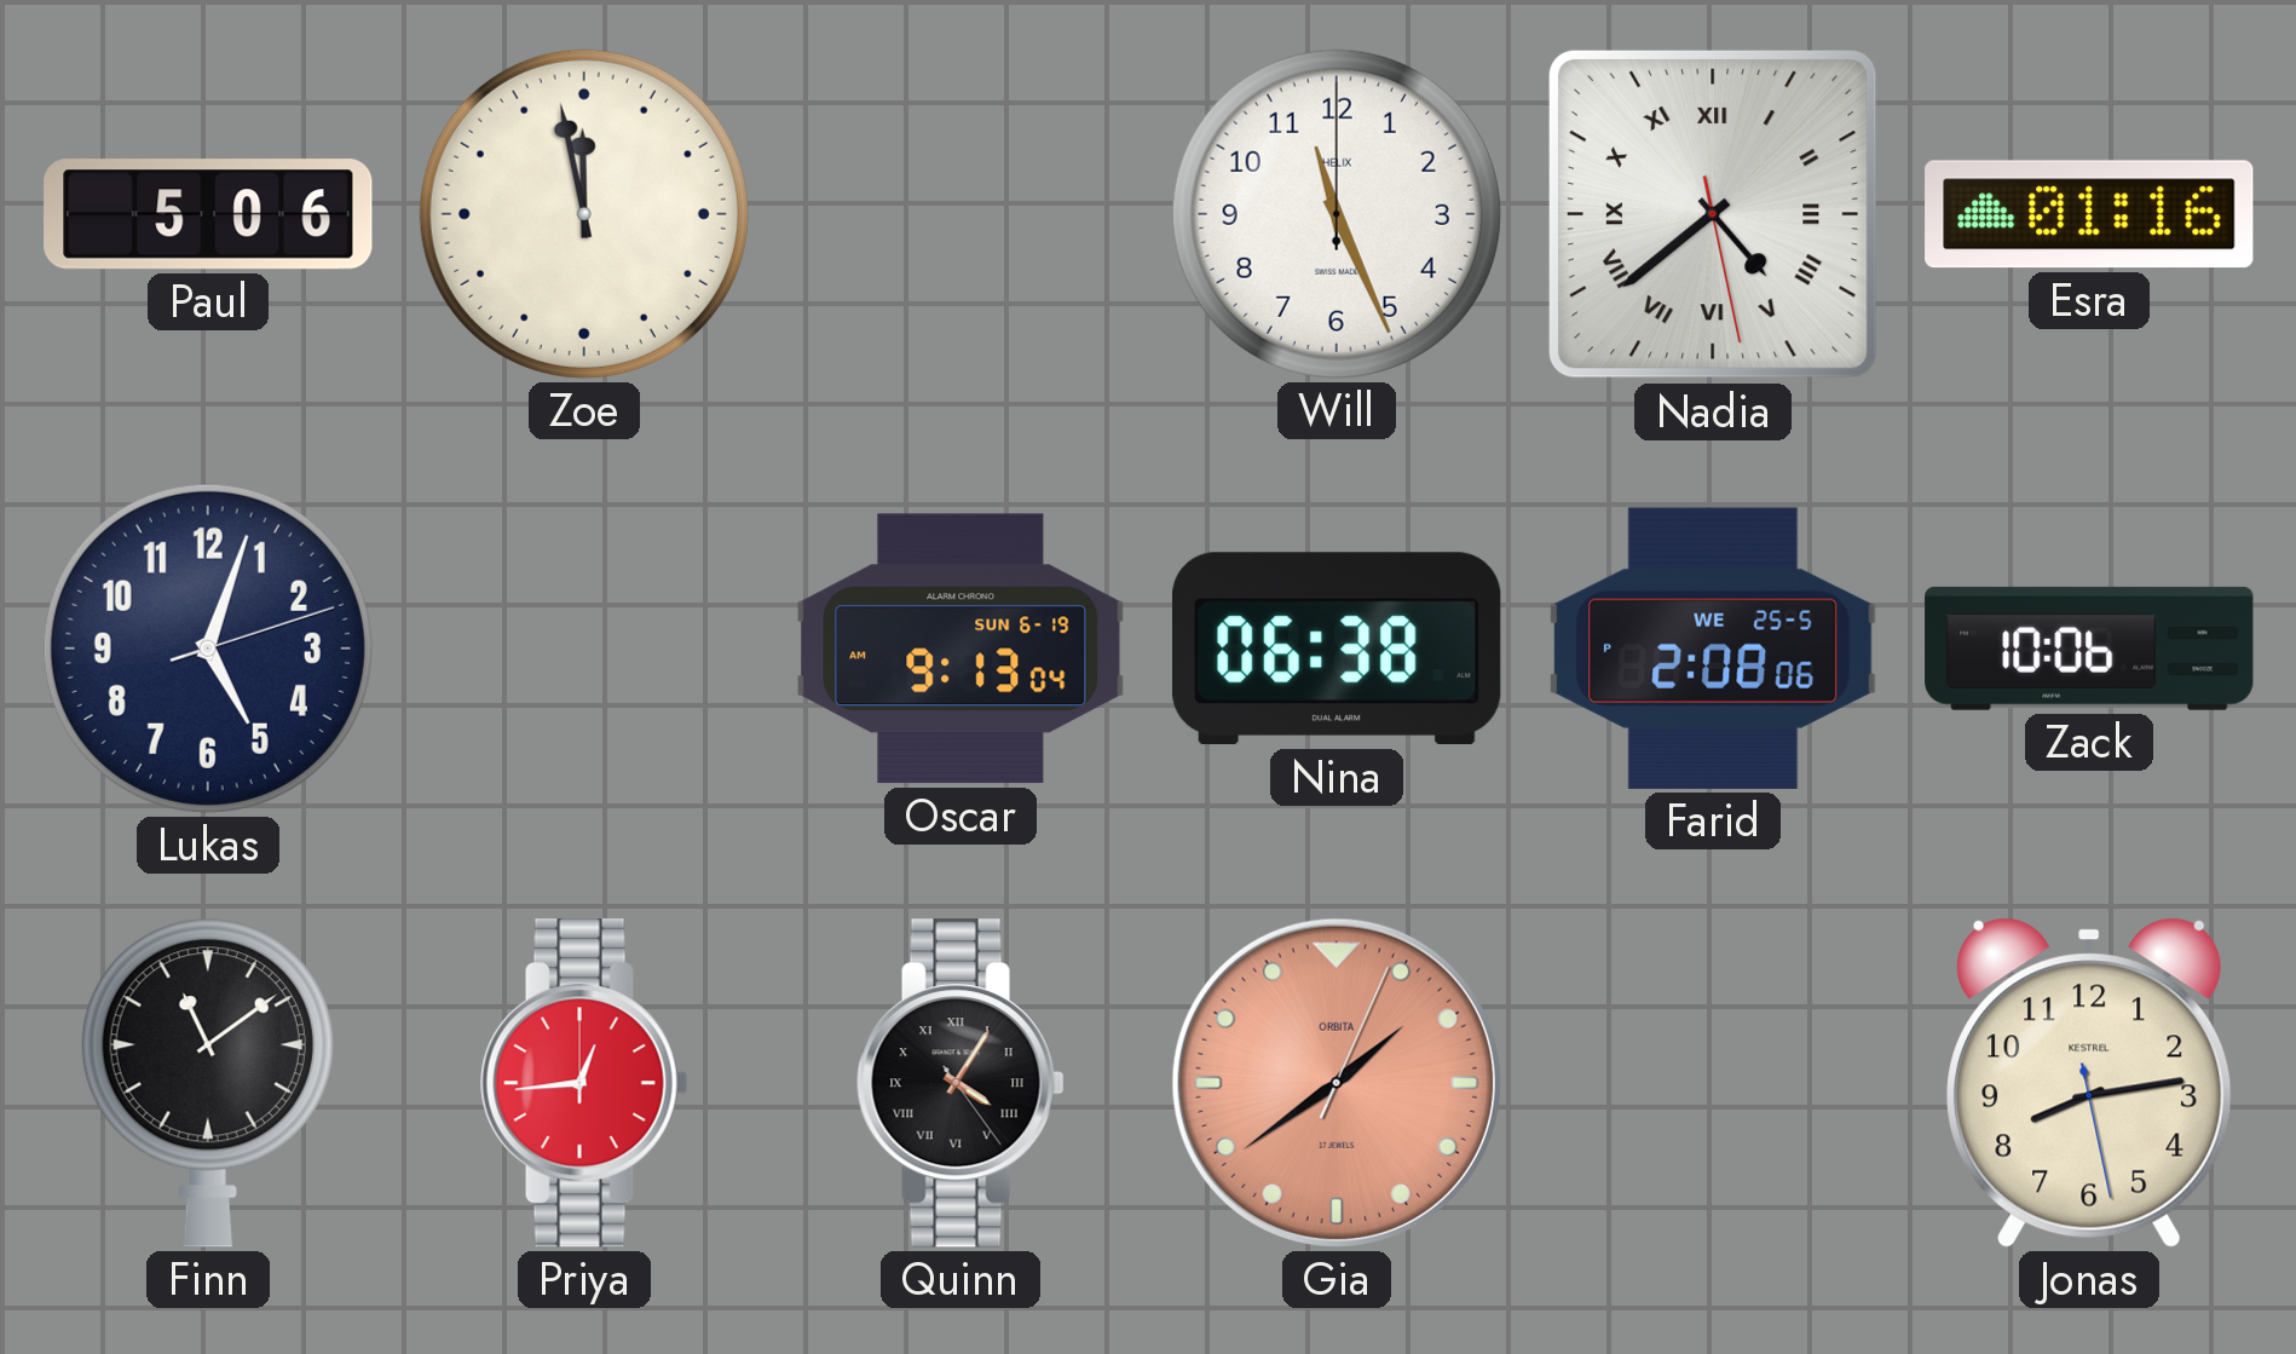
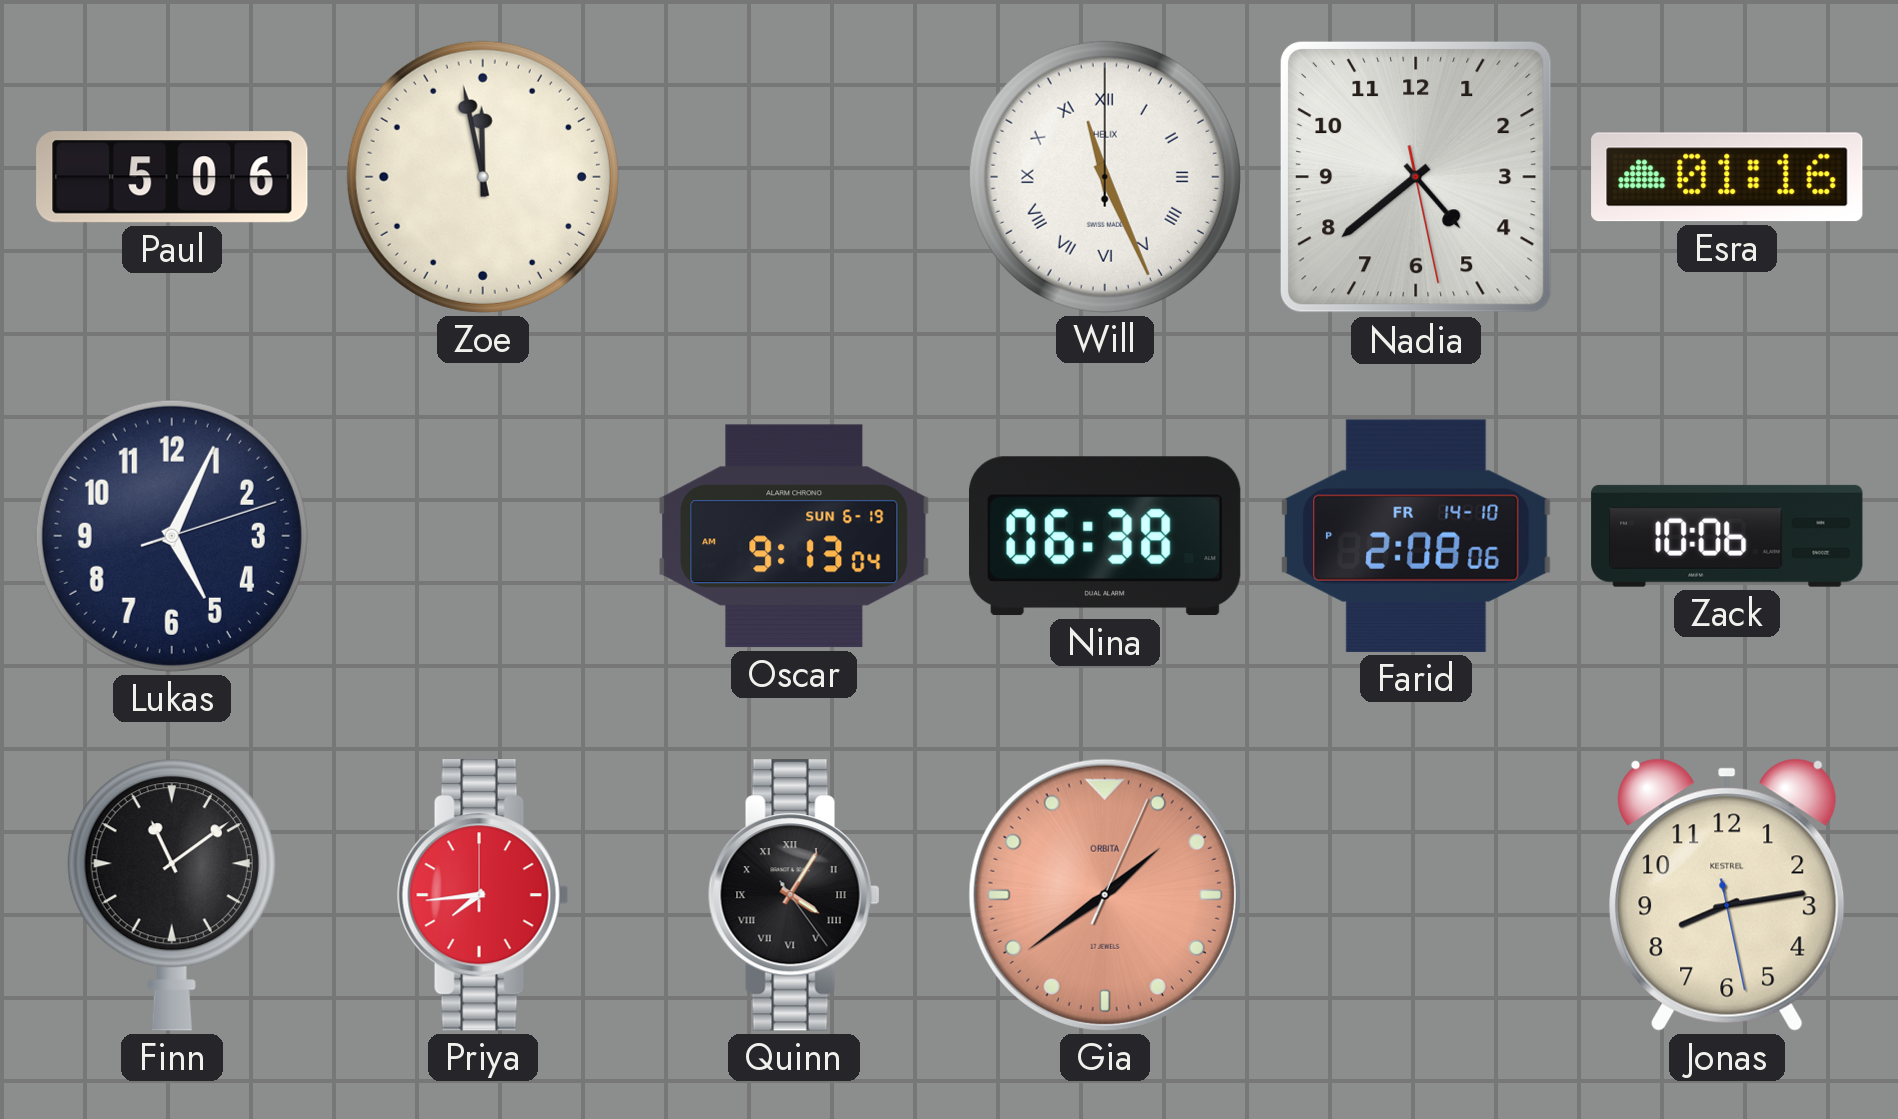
Will numerals: Arabic -> Roman (1105, 177)
Nadia numerals: Roman -> Arabic (1416, 177)
Lukas: 5:03 -> 5:04 (172, 536)
Farid date: WE 25-5 -> FR 14-10 (1416, 536)
Priya: 12:44 -> 7:44 (483, 895)
